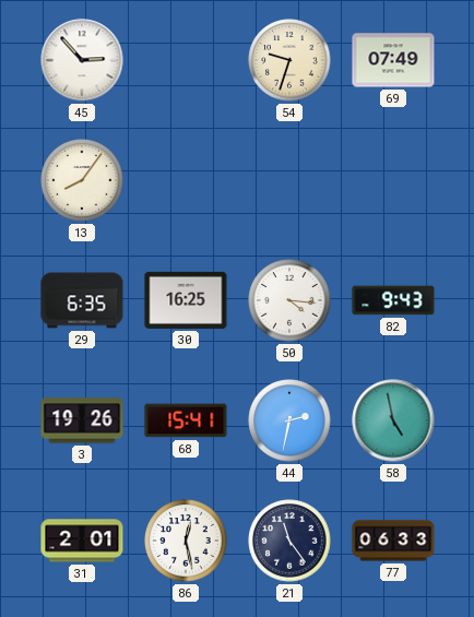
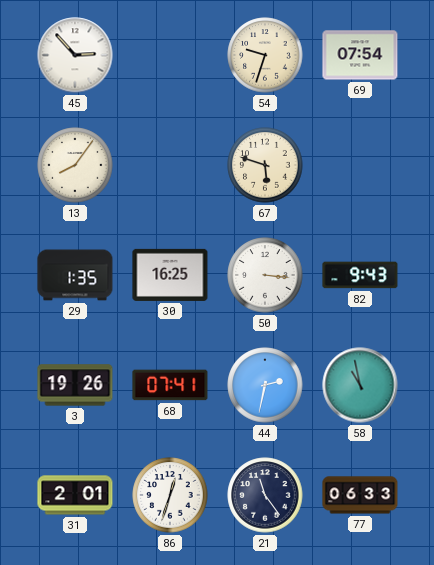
69: 07:49 -> 07:54 (360, 55)
67: none -> 5:48 (265, 165)
29: 6:35 -> 1:35 (75, 275)
50: 4:16 -> 3:16 (265, 275)
68: 15:41 -> 07:41 (170, 385)
58: 4:58 -> 10:58 (360, 385)
86: 12:28 -> 12:33 (170, 495)
